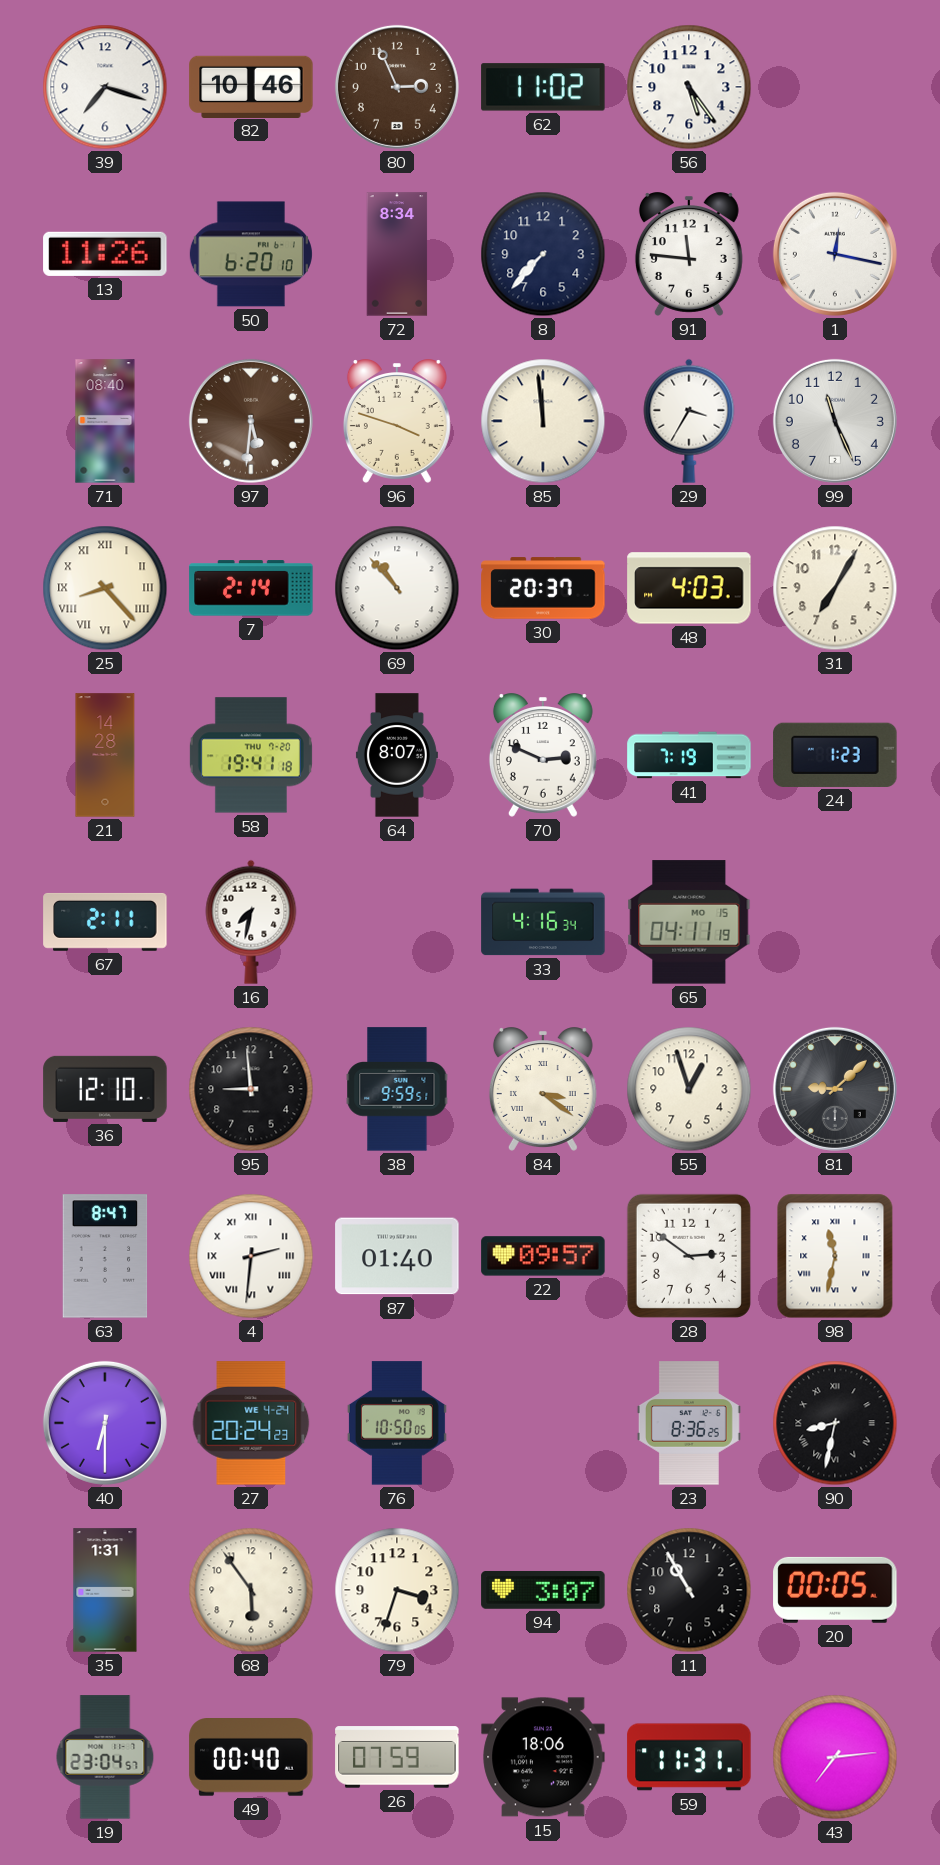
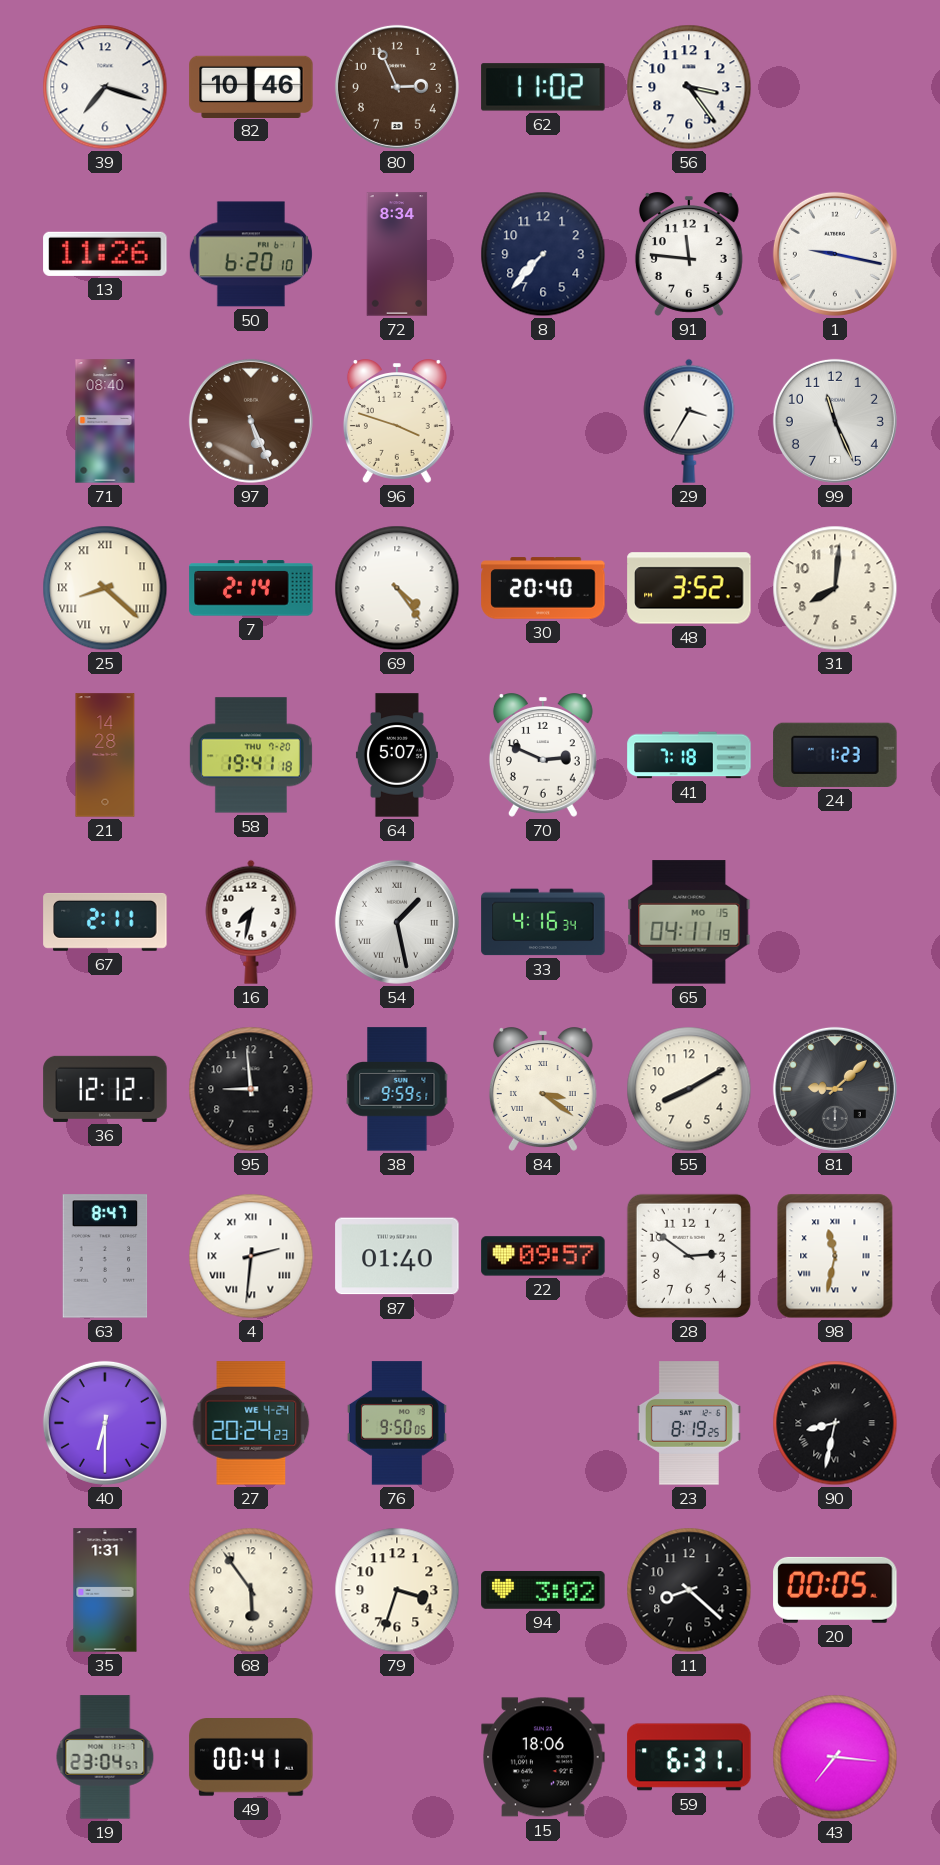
56: 5:24 -> 3:24 (689, 87)
1: 12:17 -> 9:17 (835, 254)
97: 5:31 -> 5:26 (251, 421)
85: 11:59 -> none (543, 421)
25: 8:23 -> 8:22 (105, 588)
69: 10:53 -> 4:24 (397, 588)
30: 20:37 -> 20:40 (543, 588)
48: 4:03 -> 3:52 (689, 588)
31: 7:05 -> 8:01 (835, 588)
64: 8:07 -> 5:07 (397, 755)
41: 7:19 -> 7:18 (689, 755)
54: none -> 1:28 (397, 922)
36: 12:10 -> 12:12 (105, 1089)
55: 12:57 -> 8:10 (689, 1089)
76: 10:50 -> 9:50 (397, 1423)
23: 8:36 -> 8:19 (689, 1423)
94: 3:07 -> 3:02 (543, 1590)
11: 10:55 -> 8:22 (689, 1590)
49: 00:40 -> 00:41 (251, 1758)
26: 07:59 -> none (397, 1757)
59: 11:31 -> 6:31 (689, 1757)
43: 7:14 -> 7:16 (835, 1757)
